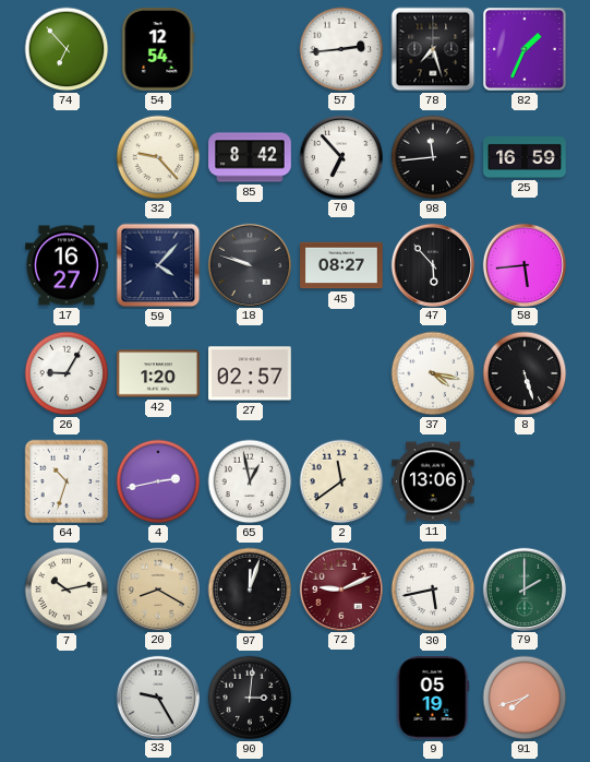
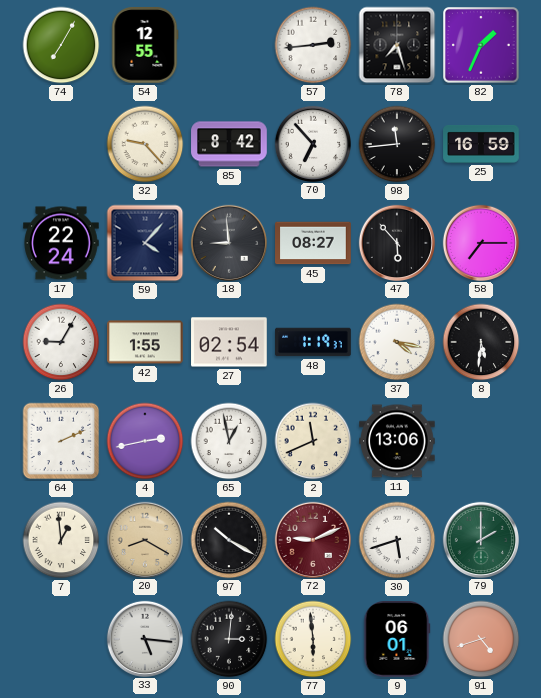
74: 6:53 -> 7:05 (61, 45)
54: 12:54 -> 12:55 (145, 45)
17: 16:27 -> 22:24 (61, 243)
18: 9:48 -> 8:59 (228, 242)
58: 5:44 -> 7:15 (480, 242)
42: 1:20 -> 1:55 (145, 342)
27: 02:57 -> 02:54 (229, 342)
48: none -> 1:19 (313, 342)
8: 5:27 -> 5:31 (481, 342)
64: 10:33 -> 2:11 (61, 441)
2: 11:39 -> 11:41 (313, 441)
7: 10:13 -> 12:59 (61, 540)
97: 12:03 -> 10:20 (229, 540)
30: 5:43 -> 5:42 (397, 540)
33: 9:25 -> 5:16 (144, 638)
77: none -> 5:59 (313, 639)
9: 05:19 -> 06:01 (397, 639)
91: 7:42 -> 4:42 (481, 639)
